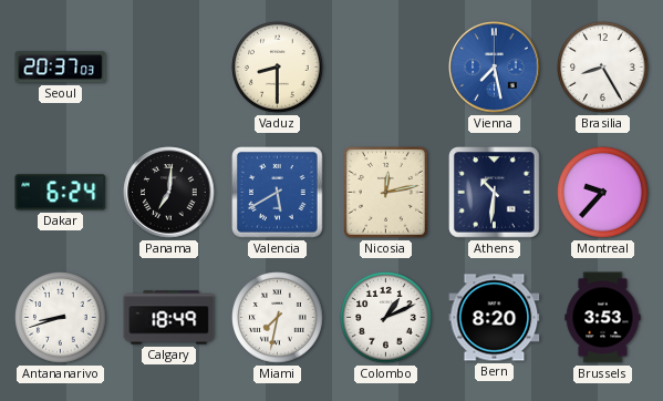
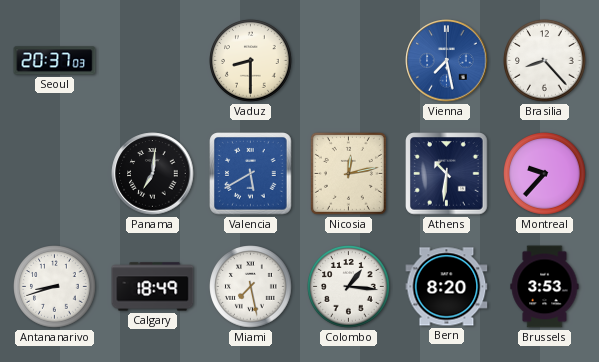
Brasilia: 8:25 -> 8:23 (545, 61)
Dakar: 6:24 -> none (61, 193)
Miami: 7:32 -> 7:28 (251, 287)
Colombo: 1:11 -> 1:16 (349, 287)
